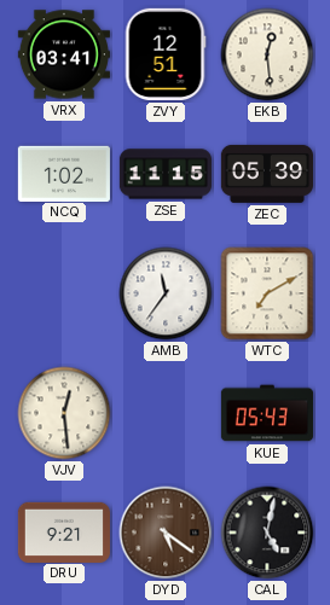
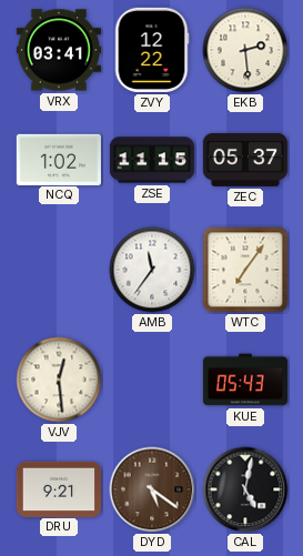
ZVY: 12:51 -> 12:22 (152, 50)
EKB: 12:29 -> 2:29 (245, 50)
ZEC: 05:39 -> 05:37 (245, 160)
WTC: 7:10 -> 7:06 (245, 270)
